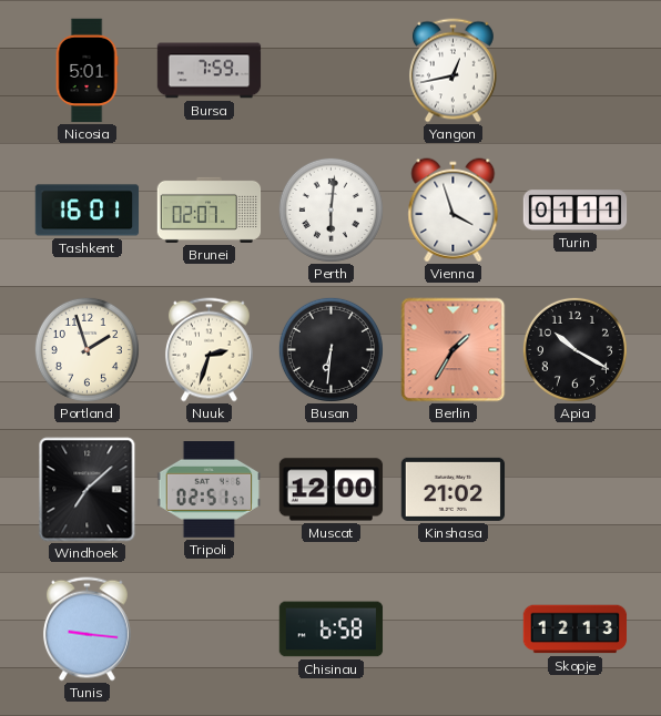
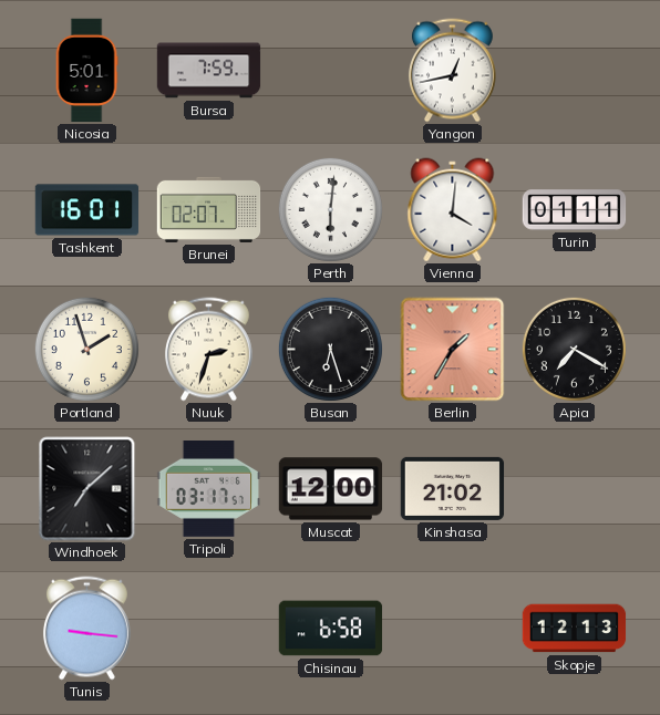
Vienna: 3:57 -> 4:01 (453, 210)
Busan: 6:31 -> 6:27 (330, 349)
Apia: 10:20 -> 7:20 (574, 349)
Tripoli: 02:51 -> 03:17 (209, 489)
